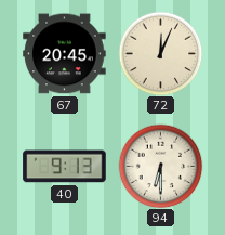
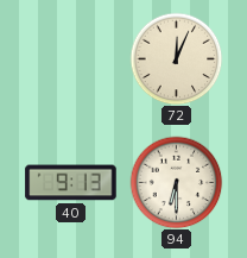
67: 20:45 -> none (65, 54)
